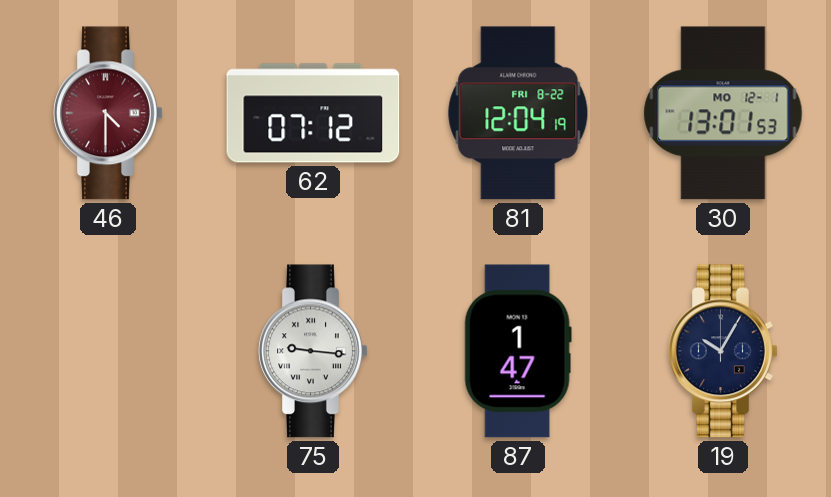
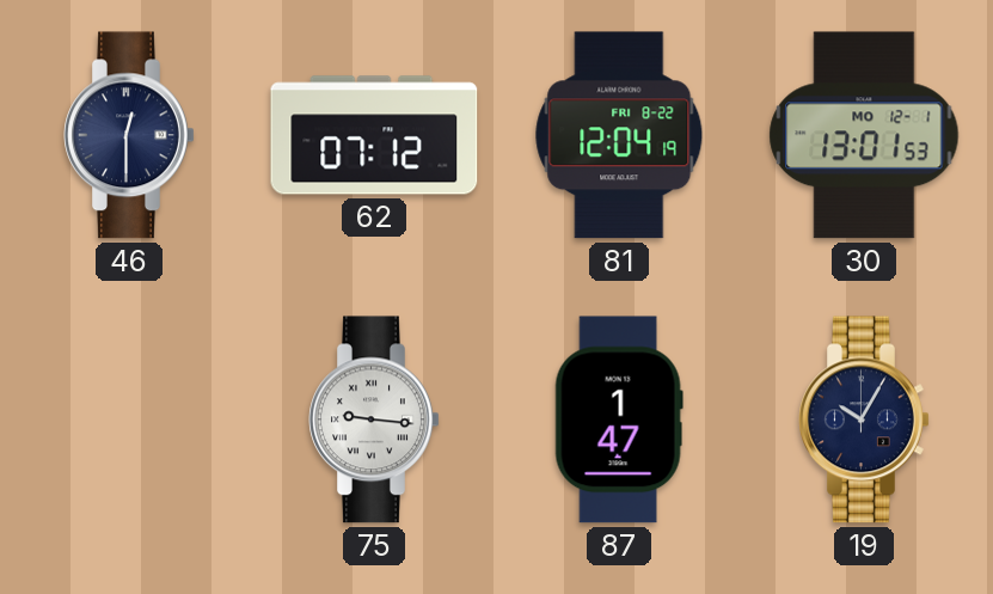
46: 4:30 -> 12:30 (129, 135)
46 dial: burgundy -> navy (129, 135)
